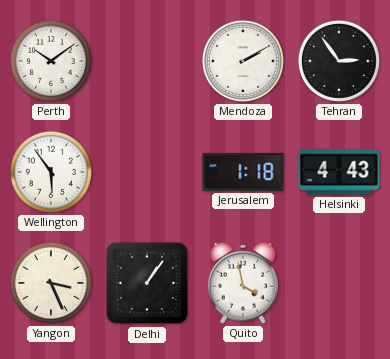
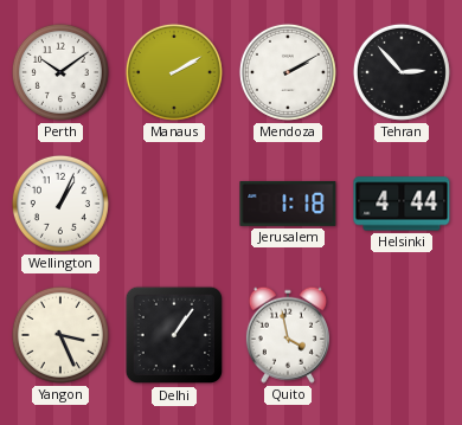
Manaus: none -> 2:10 (174, 72)
Tehran: 2:54 -> 2:53 (402, 72)
Wellington: 5:54 -> 1:04 (60, 204)
Helsinki: 4:43 -> 4:44 (402, 204)
